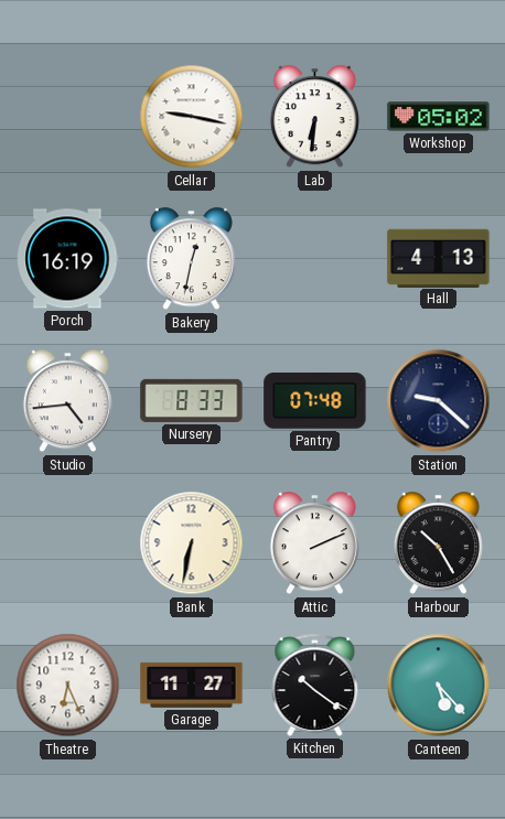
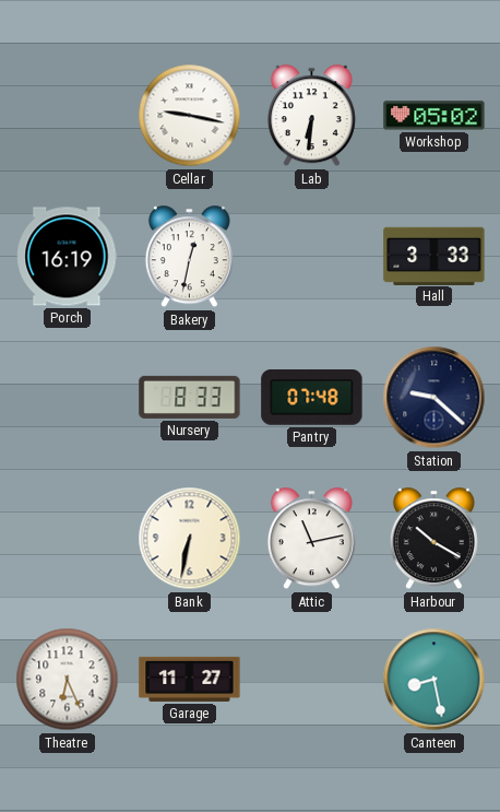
Hall: 4:13 -> 3:33 (434, 256)
Studio: 4:44 -> none (67, 401)
Attic: 2:11 -> 11:13 (311, 539)
Harbour: 10:25 -> 10:20 (433, 539)
Kitchen: 10:21 -> none (315, 685)
Canteen: 5:23 -> 8:28 (434, 680)
